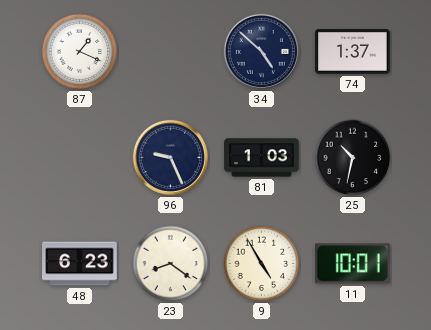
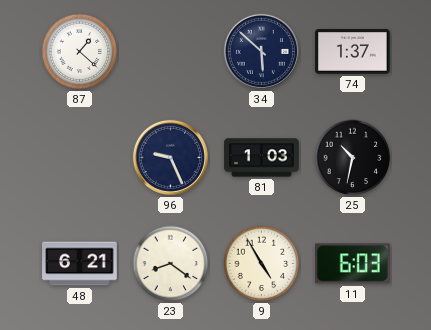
87: 1:19 -> 1:22 (80, 52)
34: 4:52 -> 5:52 (261, 51)
48: 6:23 -> 6:21 (80, 264)
11: 10:01 -> 6:03 (353, 264)
